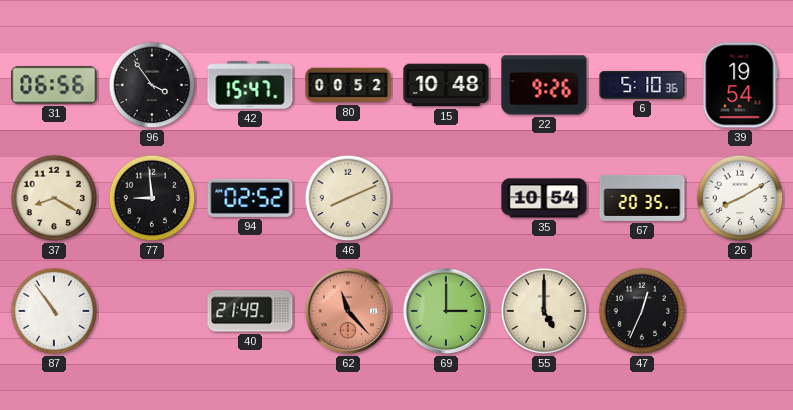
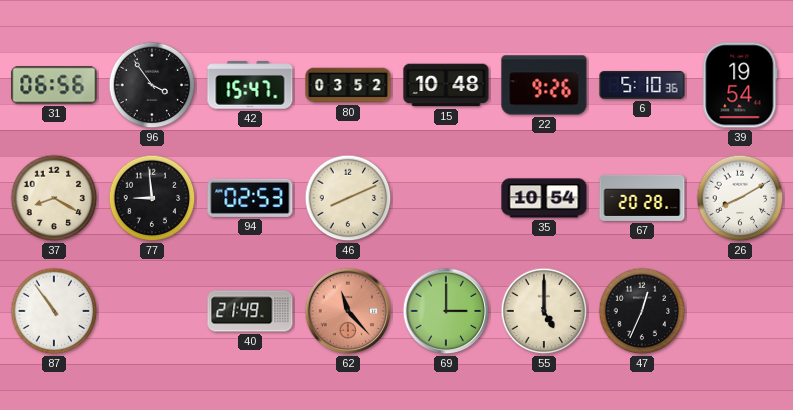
80: 00:52 -> 03:52 (348, 85)
94: 02:52 -> 02:53 (250, 198)
67: 20:35 -> 20:28 (642, 198)
